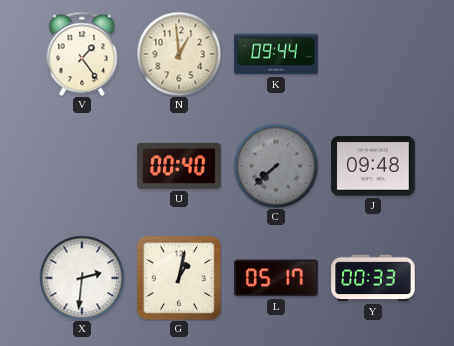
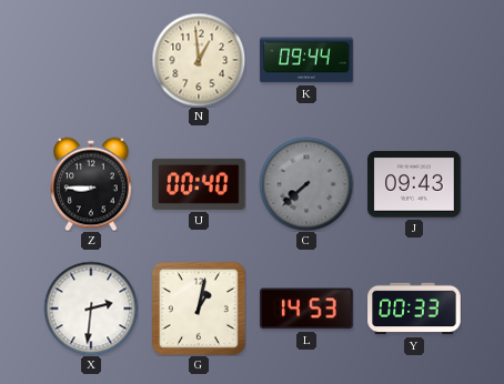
V: 1:24 -> none (82, 54)
Z: none -> 8:45 (91, 184)
J: 09:48 -> 09:43 (414, 184)
L: 05:17 -> 14:53 (306, 309)
